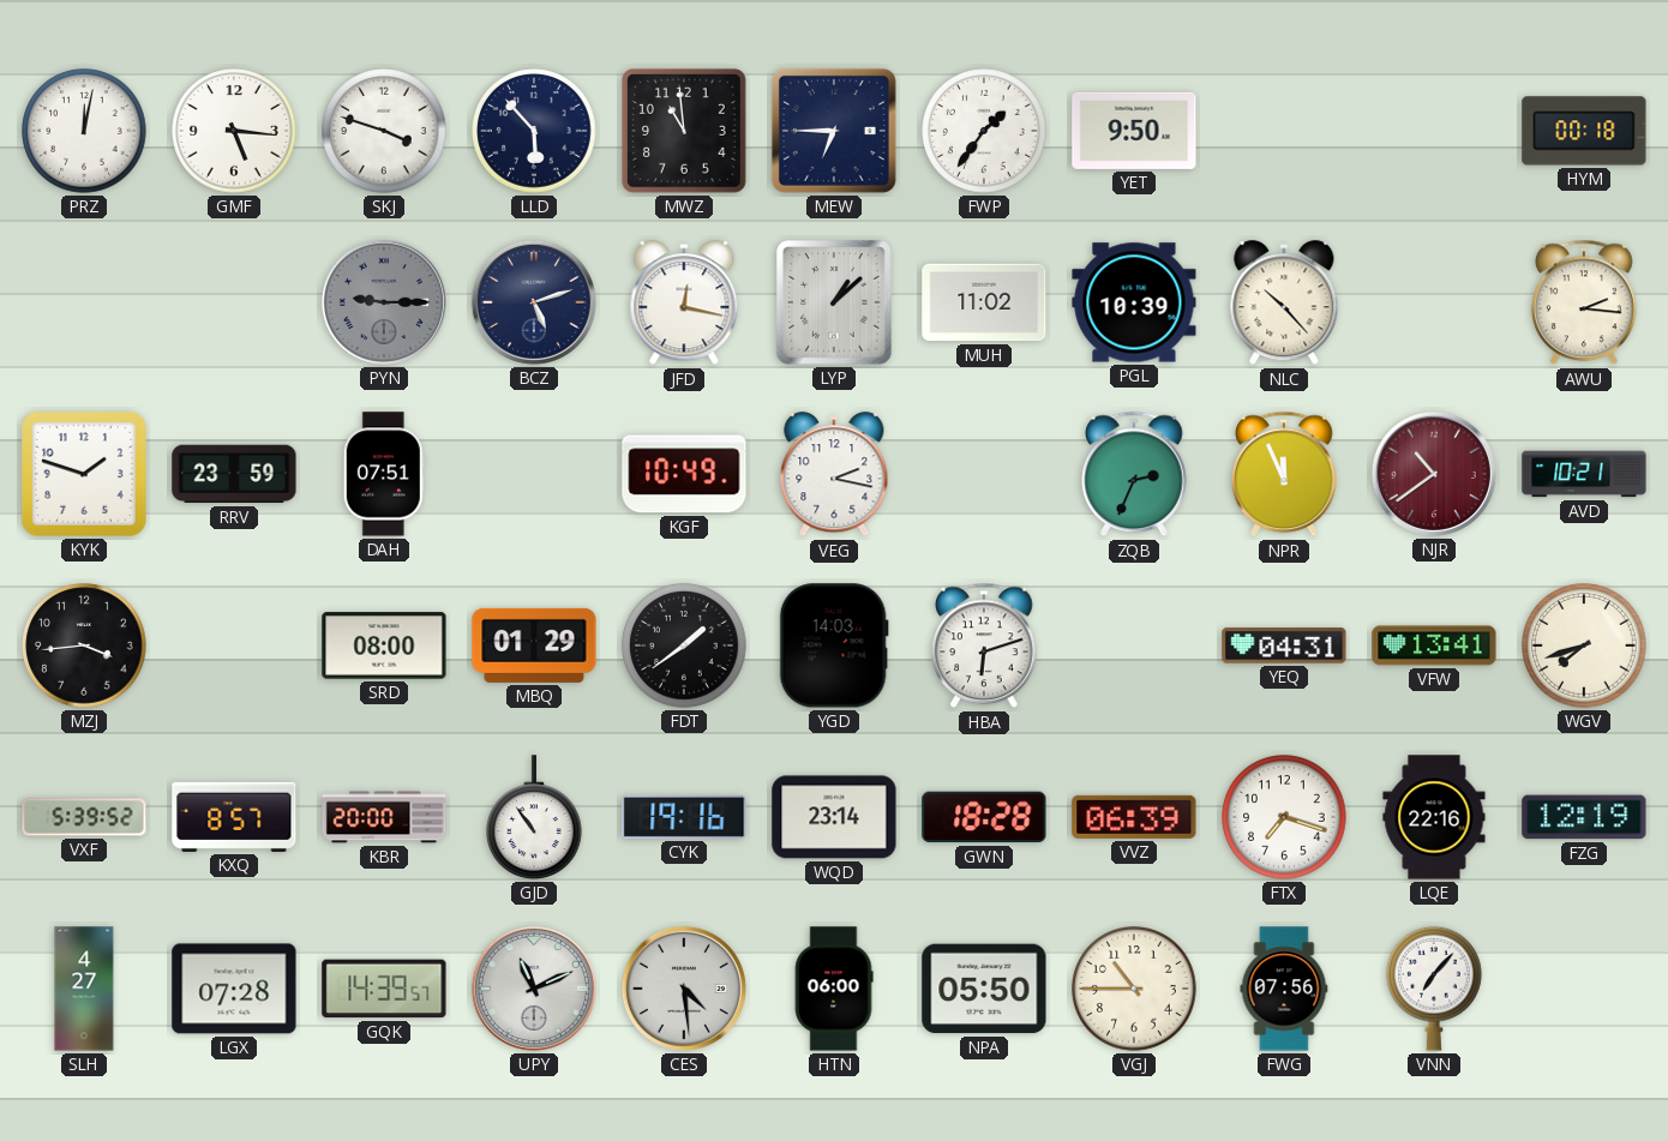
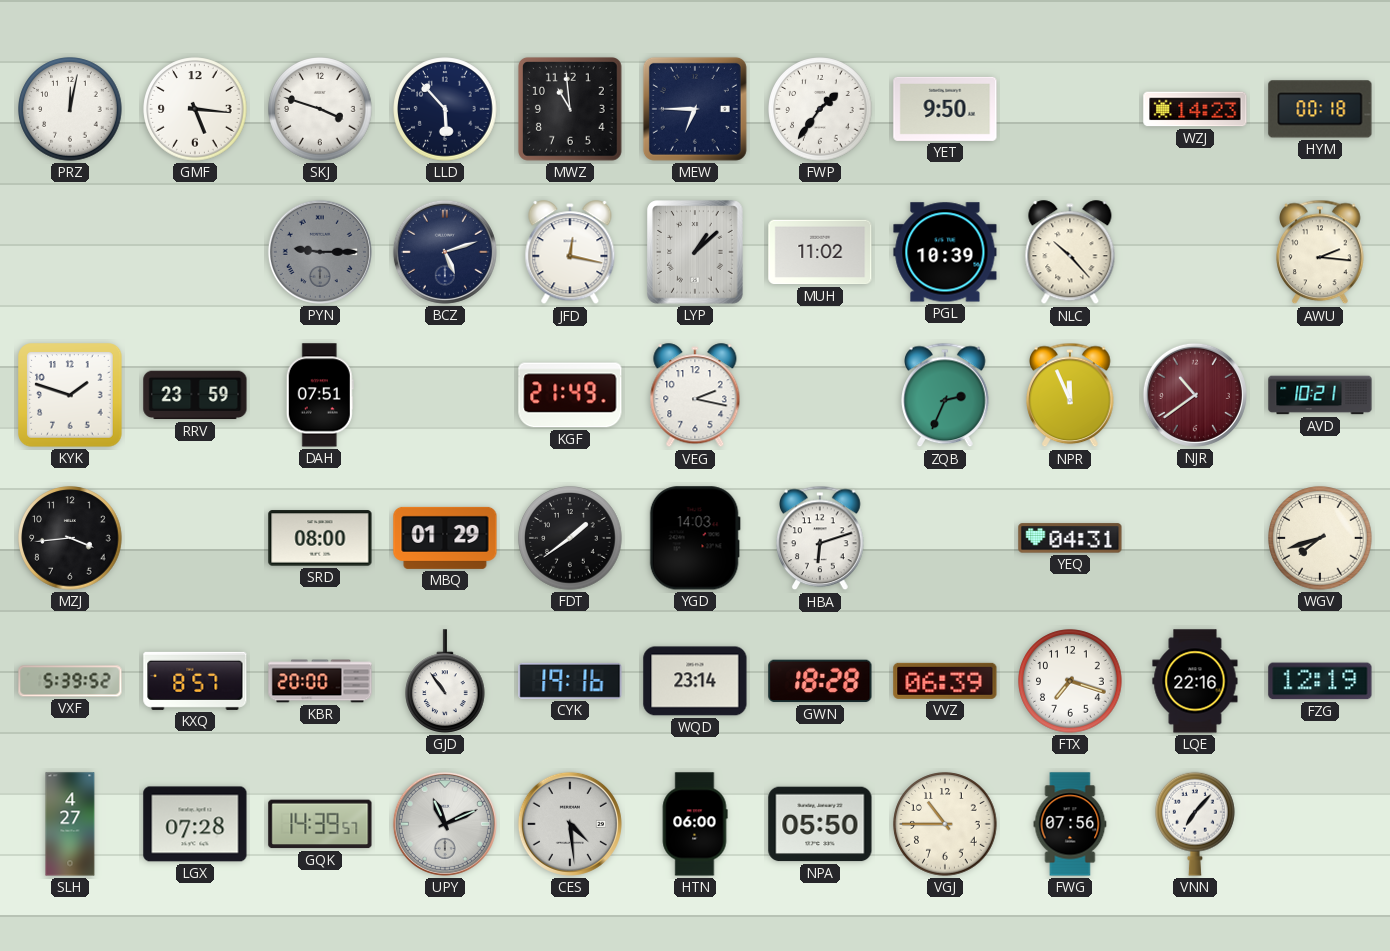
WZJ: none -> 14:23 (1195, 109)
KGF: 10:49 -> 21:49 (570, 395)
VFW: 13:41 -> none (1434, 645)
